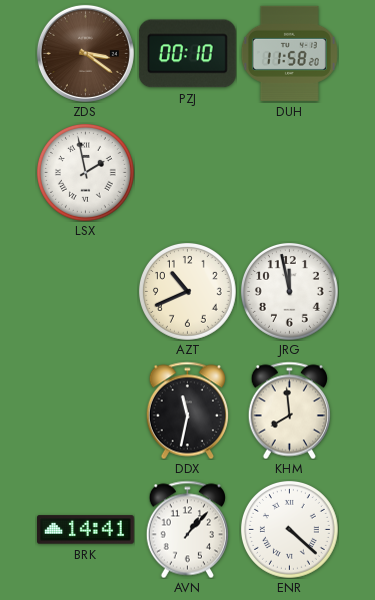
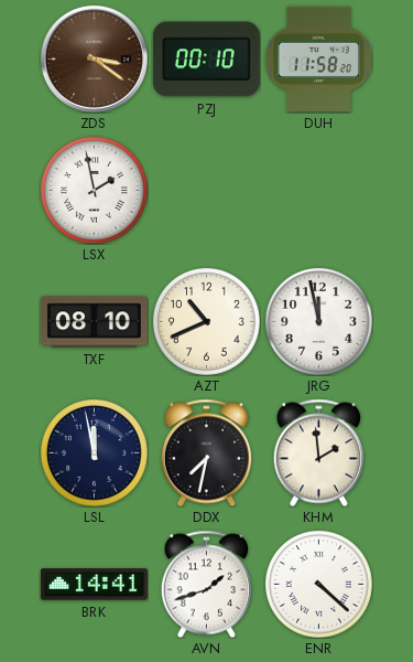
TXF: none -> 08:10 (95, 322)
LSL: none -> 11:58 (95, 453)
DDX: 11:32 -> 7:32 (206, 452)
KHM: 7:59 -> 1:59 (318, 452)
AVN: 1:07 -> 1:42 (206, 584)
